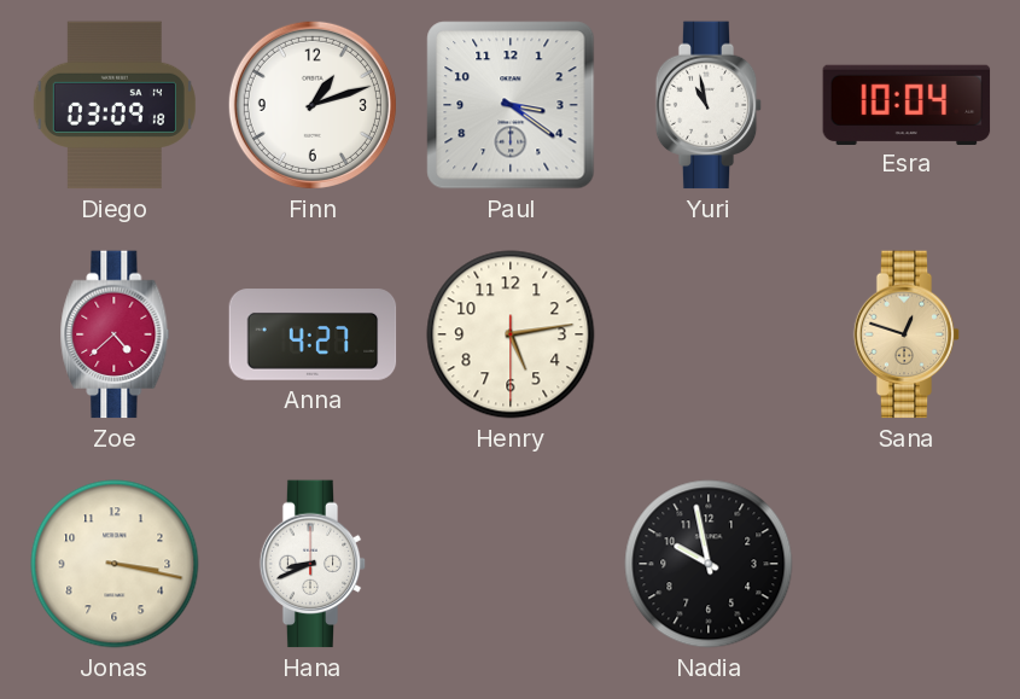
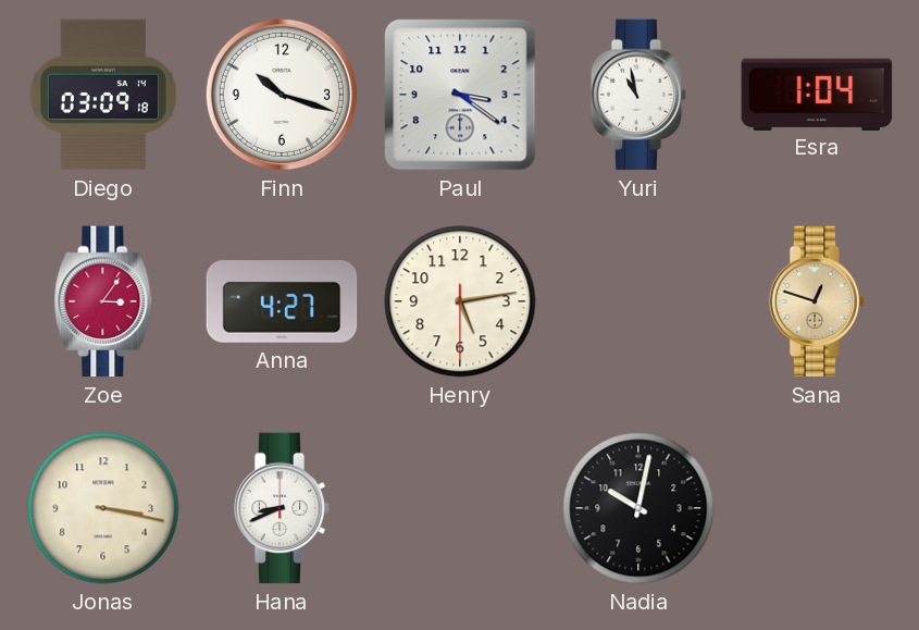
Finn: 1:12 -> 10:18 (282, 95)
Esra: 10:04 -> 1:04 (817, 94)
Zoe: 4:38 -> 3:06 (103, 301)
Nadia: 9:58 -> 10:02 (638, 508)
